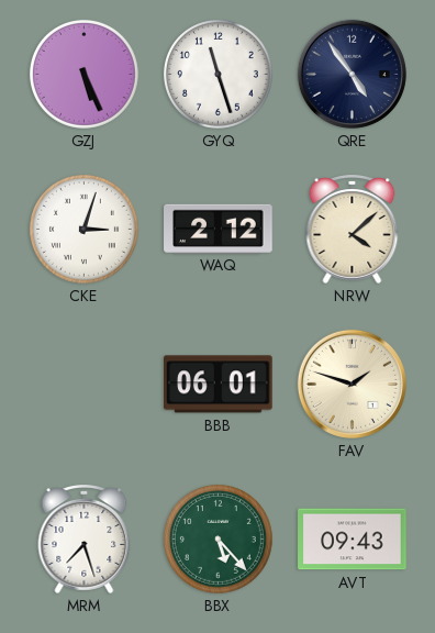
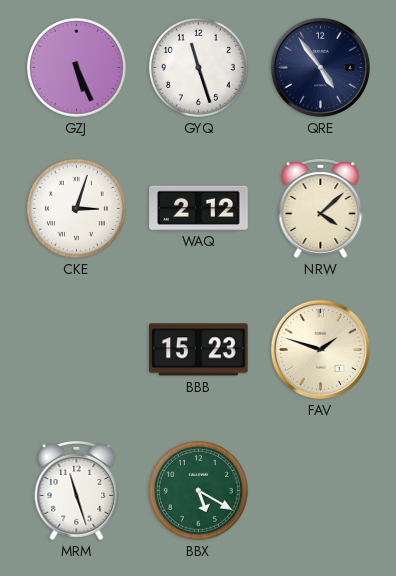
BBB: 06:01 -> 15:23 (199, 350)
MRM: 7:27 -> 11:27 (77, 490)
BBX: 5:23 -> 5:20 (198, 490)
AVT: 09:43 -> none (353, 540)
